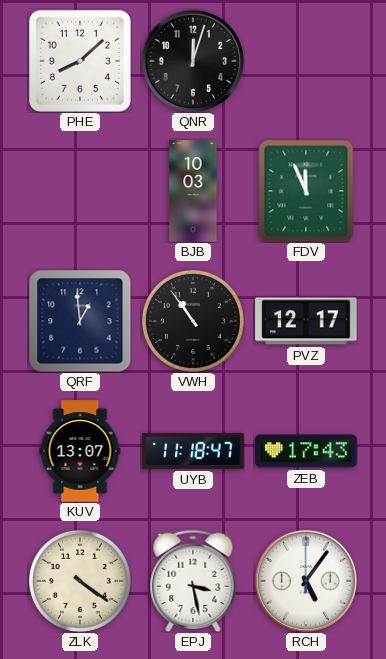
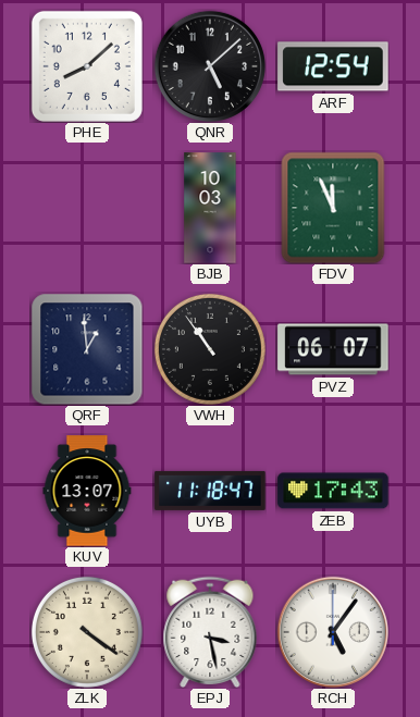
QNR: 12:03 -> 5:08 (209, 65)
ARF: none -> 12:54 (333, 66)
PVZ: 12:17 -> 06:07 (333, 349)
